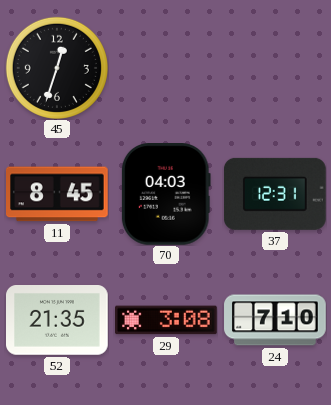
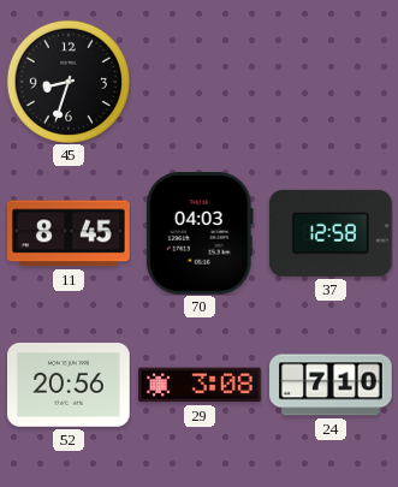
45: 12:33 -> 8:33 (69, 82)
37: 12:31 -> 12:58 (331, 233)
52: 21:35 -> 20:56 (70, 386)
